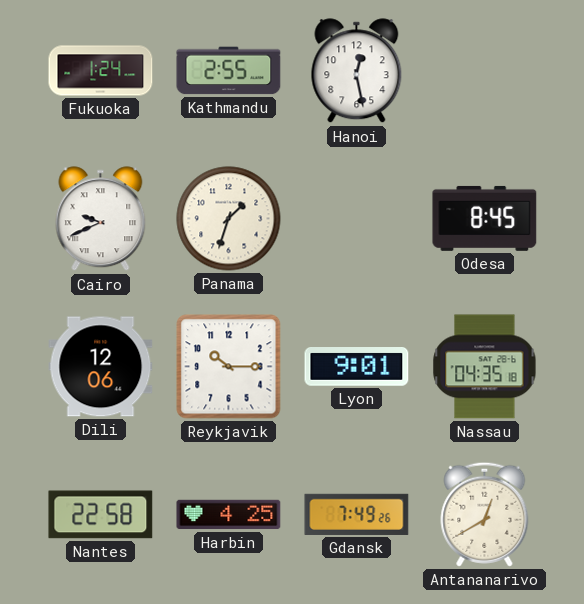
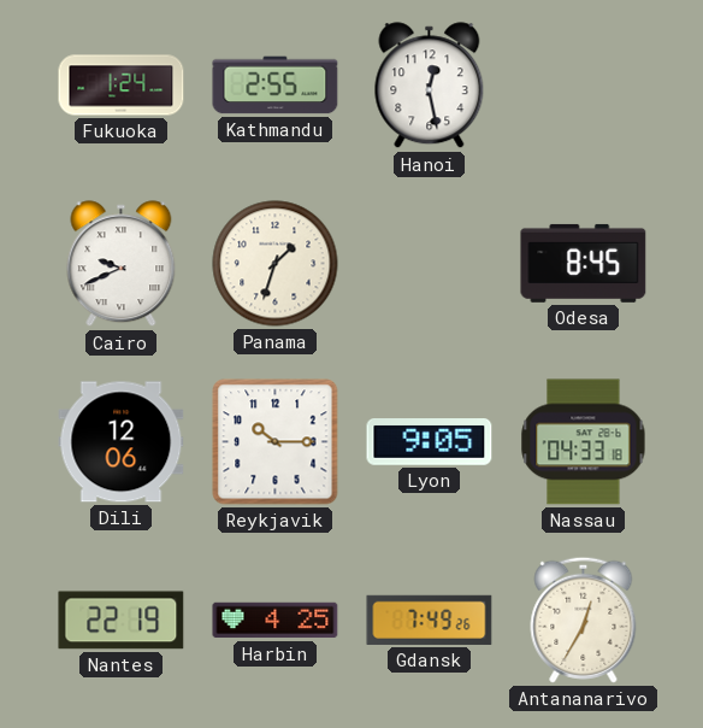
Lyon: 9:01 -> 9:05 (430, 442)
Nassau: 04:35 -> 04:33 (584, 442)
Nantes: 22:58 -> 22:19 (122, 621)
Antananarivo: 12:40 -> 12:35 (584, 620)
